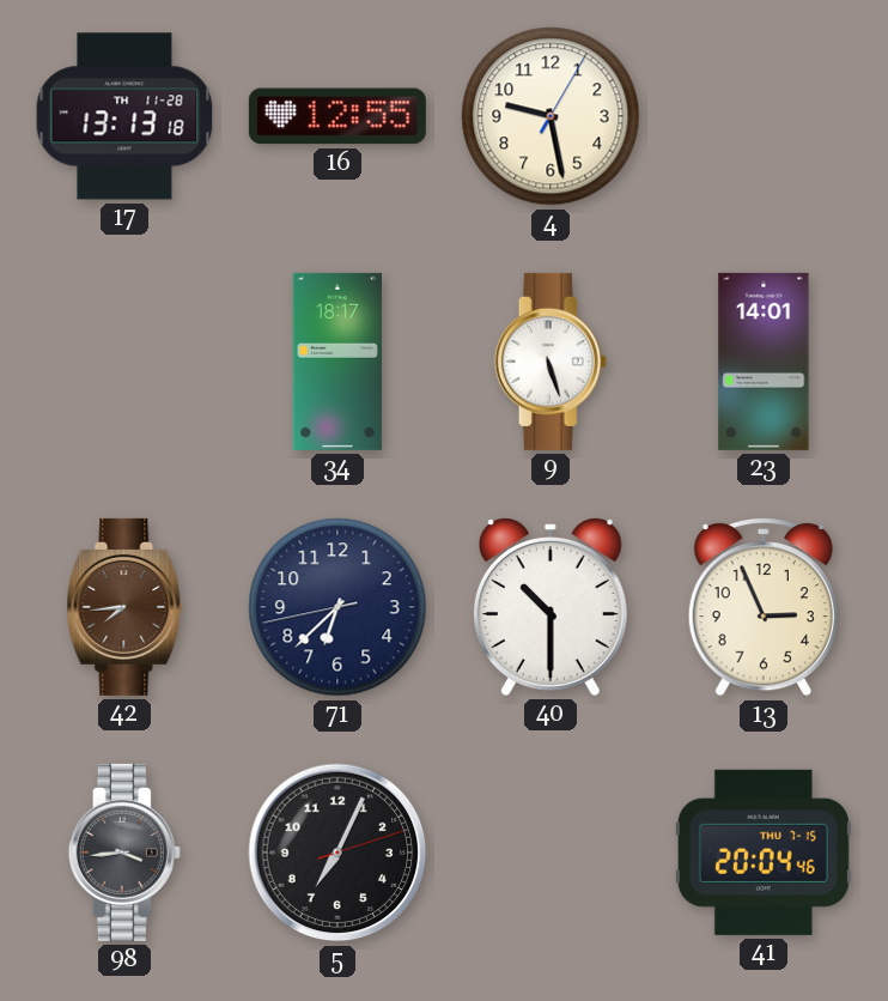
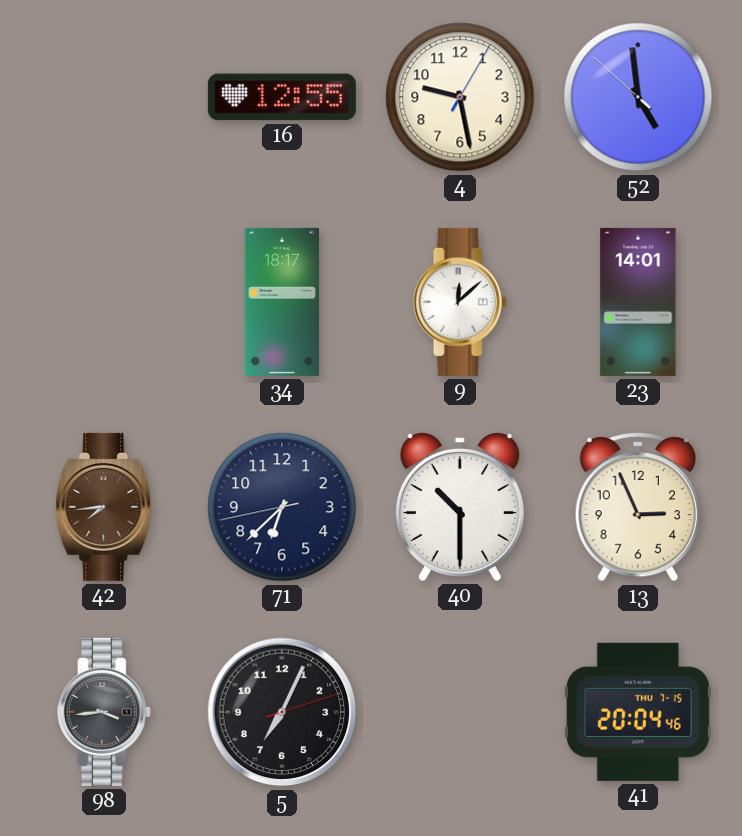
17: 13:13 -> none (124, 116)
52: none -> 4:58 (638, 97)
9: 5:27 -> 12:08 (460, 302)
